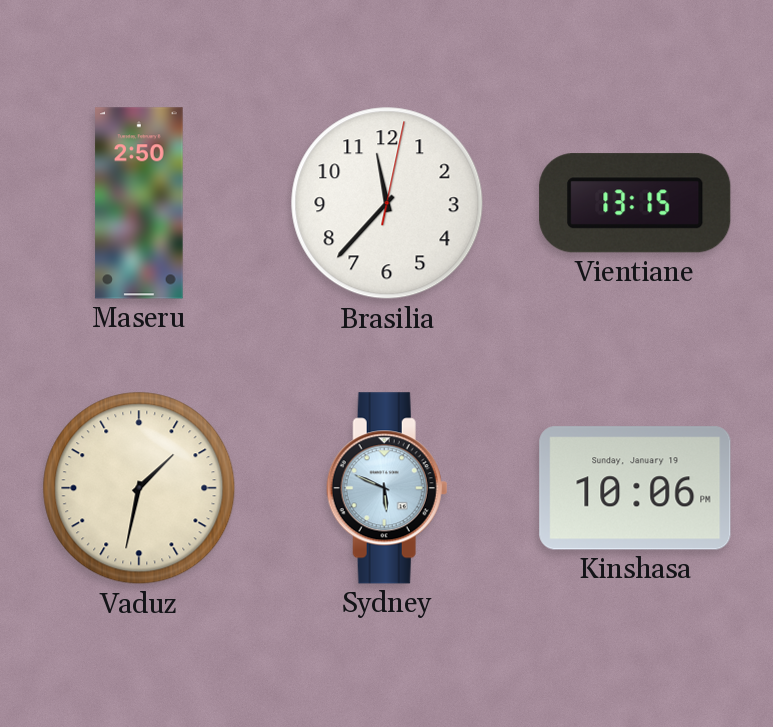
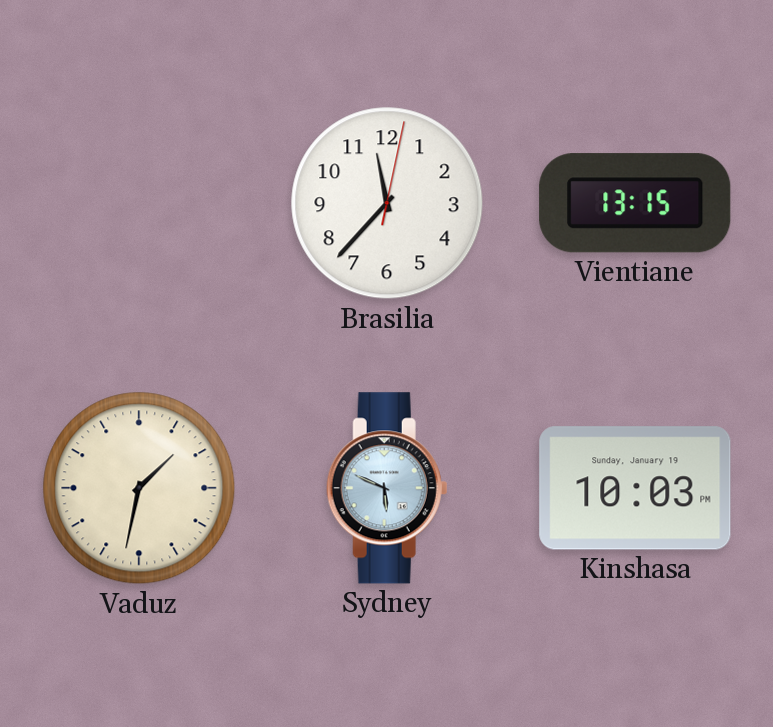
Maseru: 2:50 -> none (139, 203)
Kinshasa: 10:06 -> 10:03 (635, 488)
